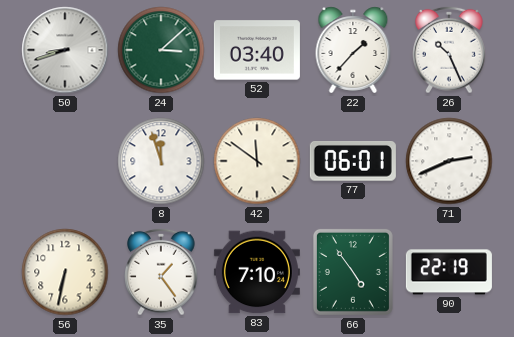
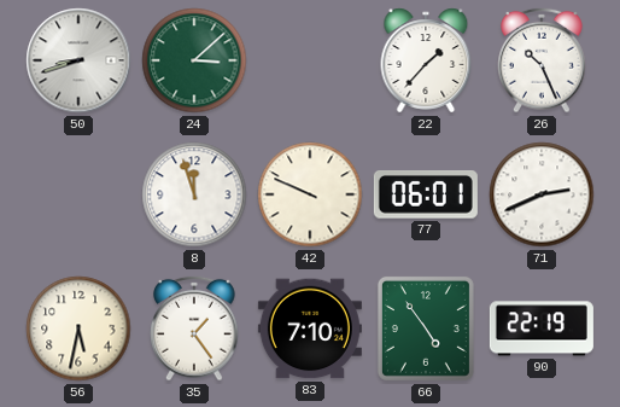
52: 03:40 -> none (257, 50)
42: 11:51 -> 9:49 (310, 194)
56: 6:32 -> 5:32 (78, 328)
